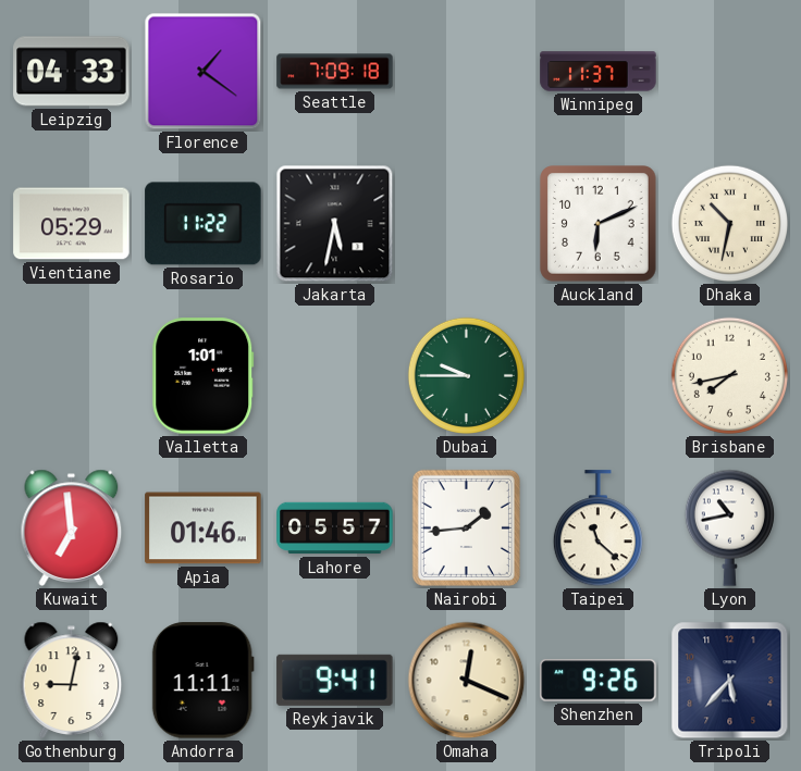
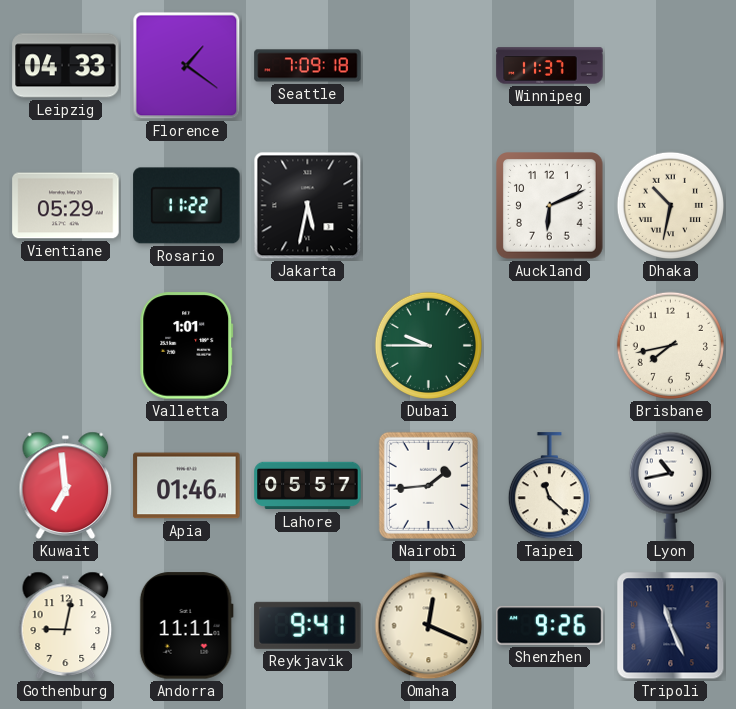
Tripoli: 5:37 -> 11:26 (671, 626)
